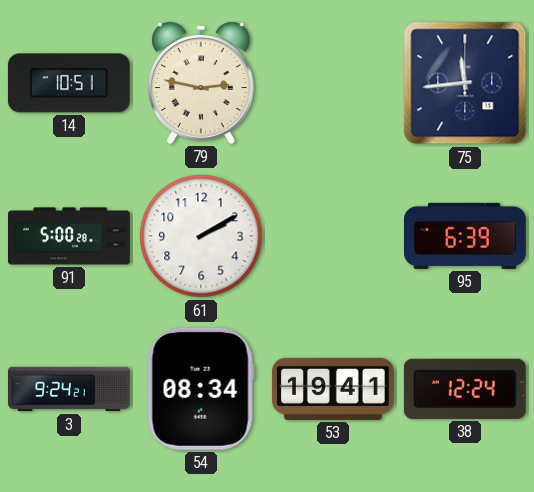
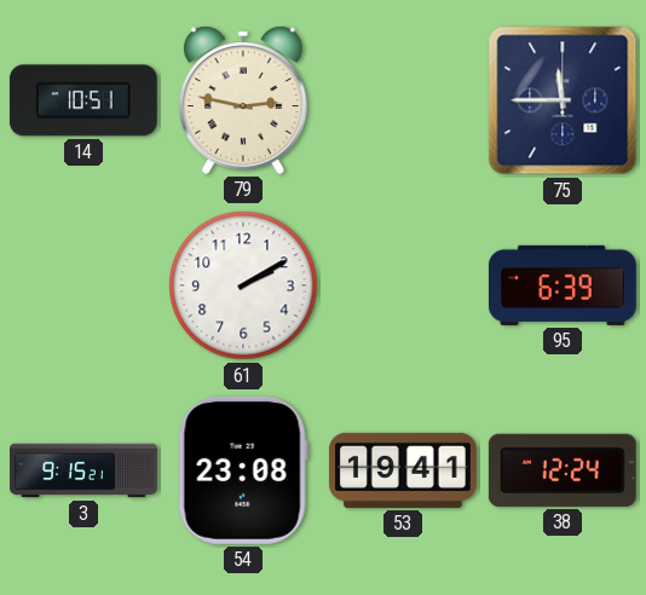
75: 11:44 -> 11:45 (563, 100)
91: 5:00 -> none (70, 236)
3: 9:24 -> 9:15 (85, 470)
54: 08:34 -> 23:08 (243, 470)
